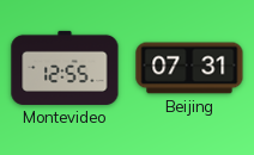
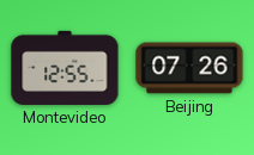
Beijing: 07:31 -> 07:26 (189, 68)
